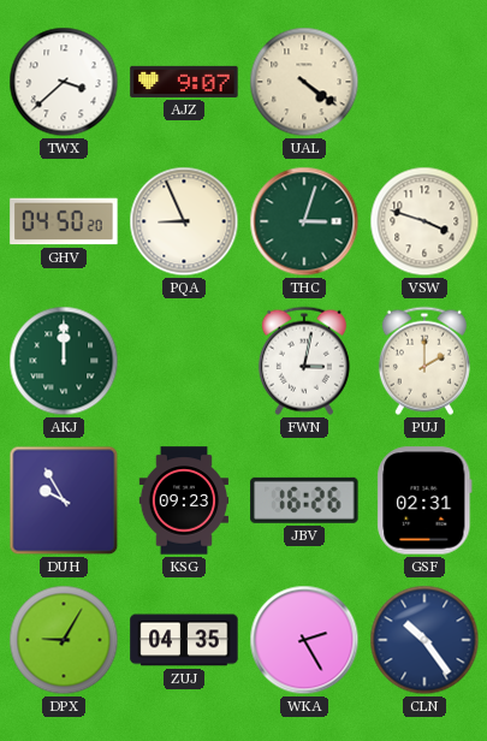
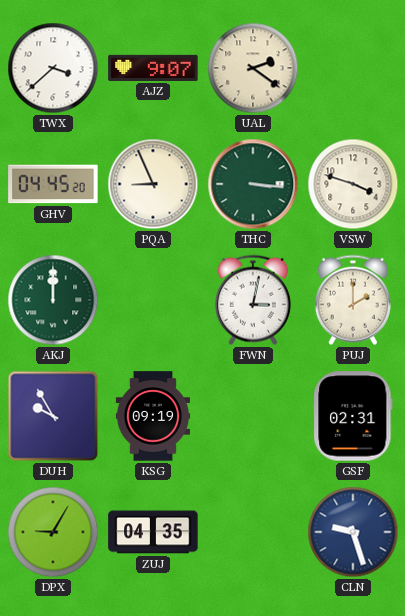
UAL: 4:21 -> 2:21 (253, 68)
GHV: 04:50 -> 04:45 (53, 184)
THC: 3:03 -> 3:16 (253, 184)
KSG: 09:23 -> 09:19 (152, 416)
JBV: 16:26 -> none (304, 500)
WKA: 2:25 -> none (304, 640)
CLN: 10:24 -> 9:27 (353, 532)
